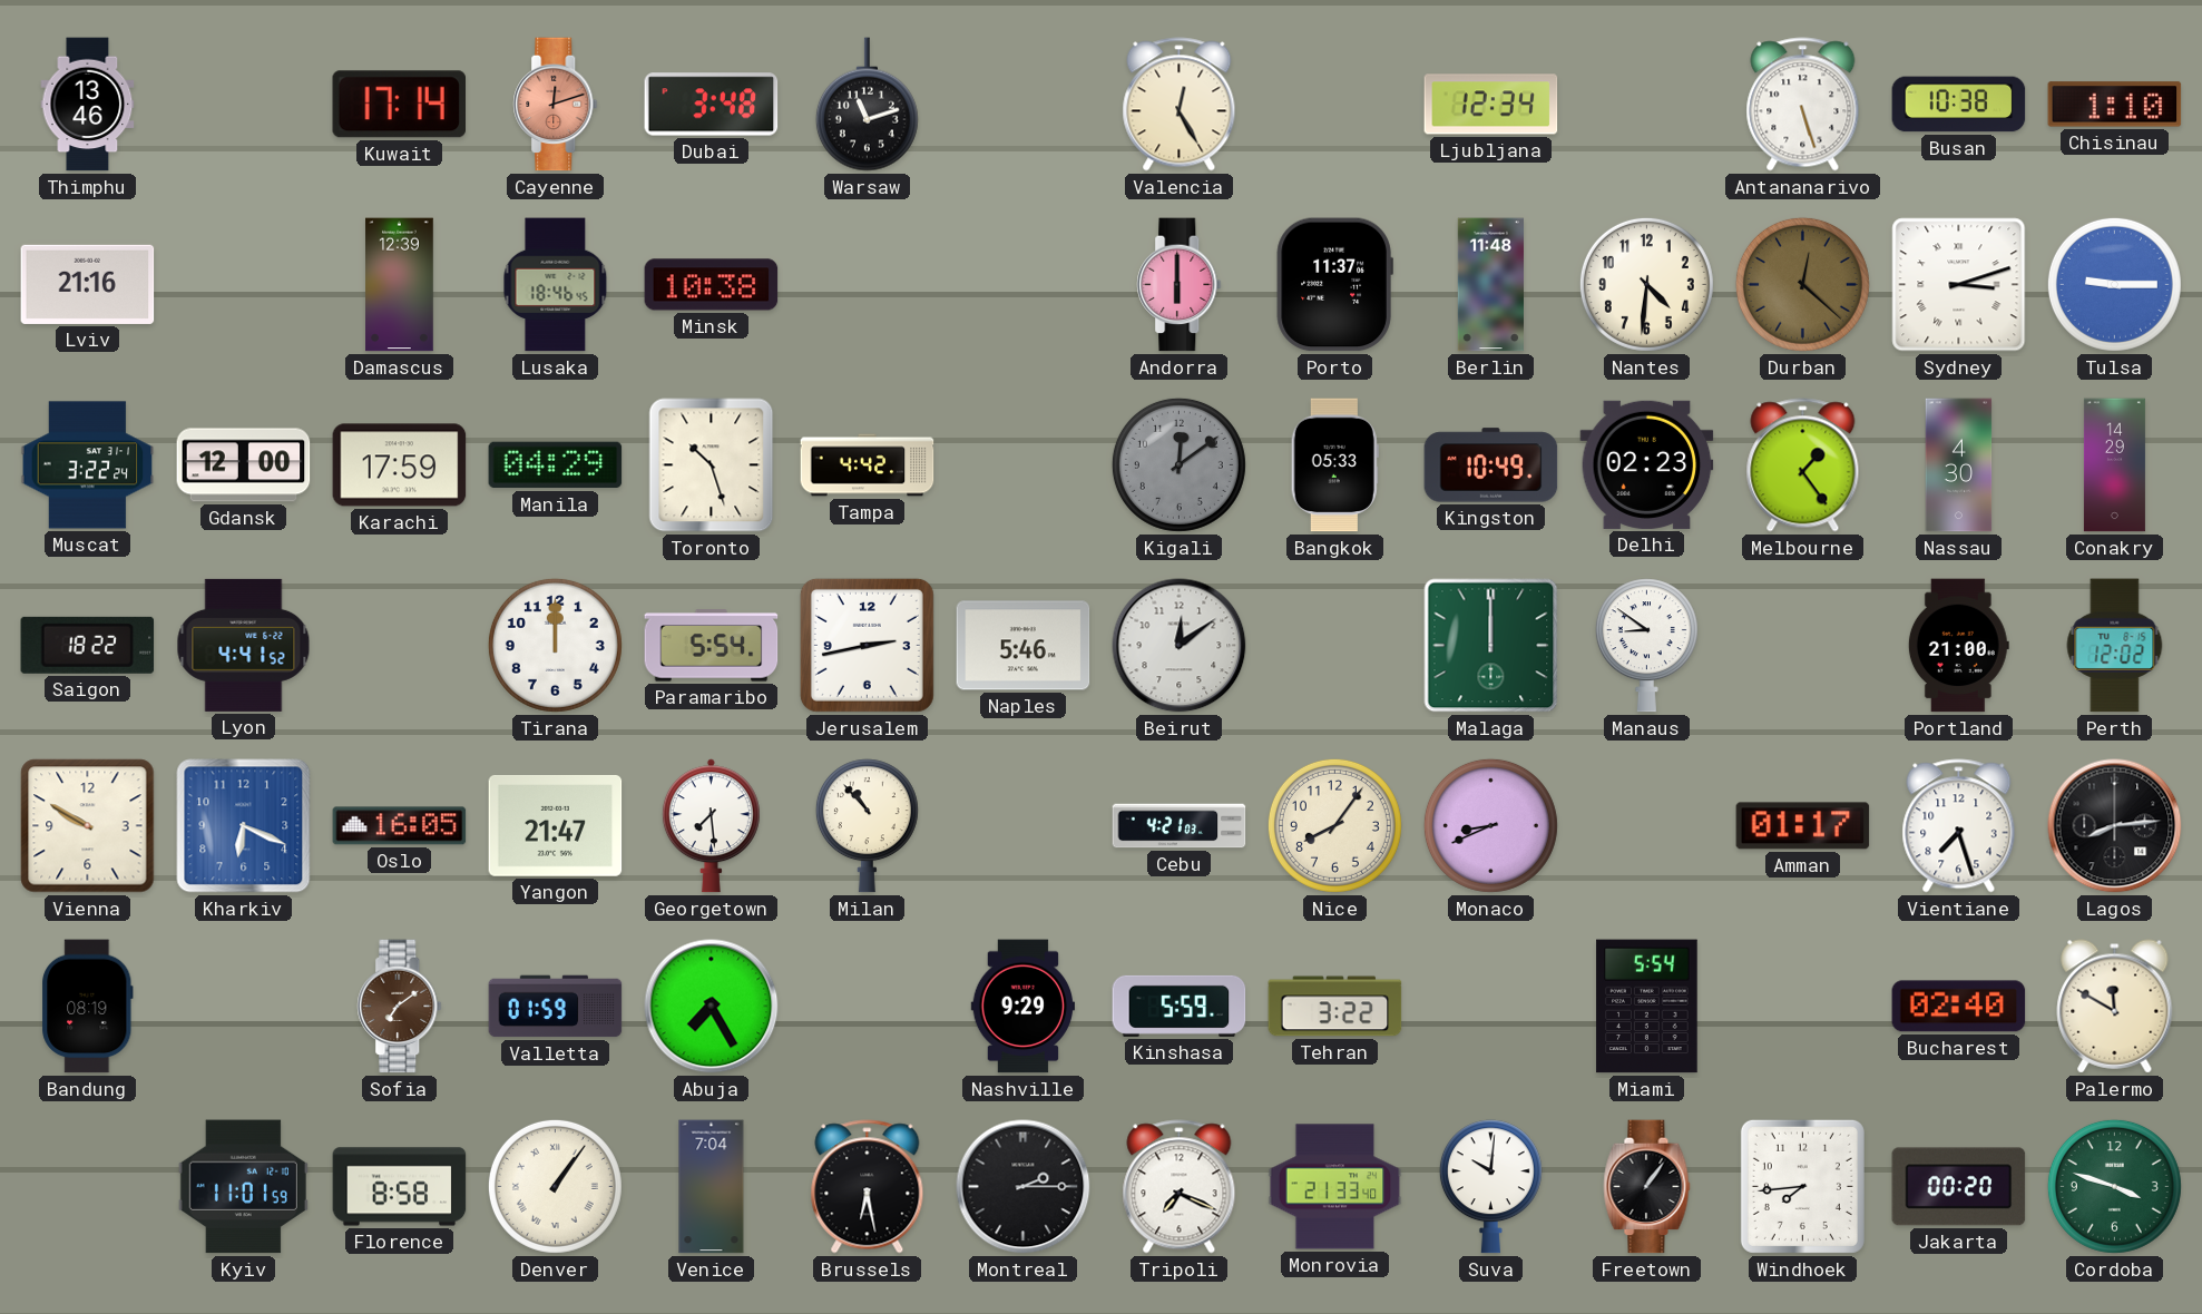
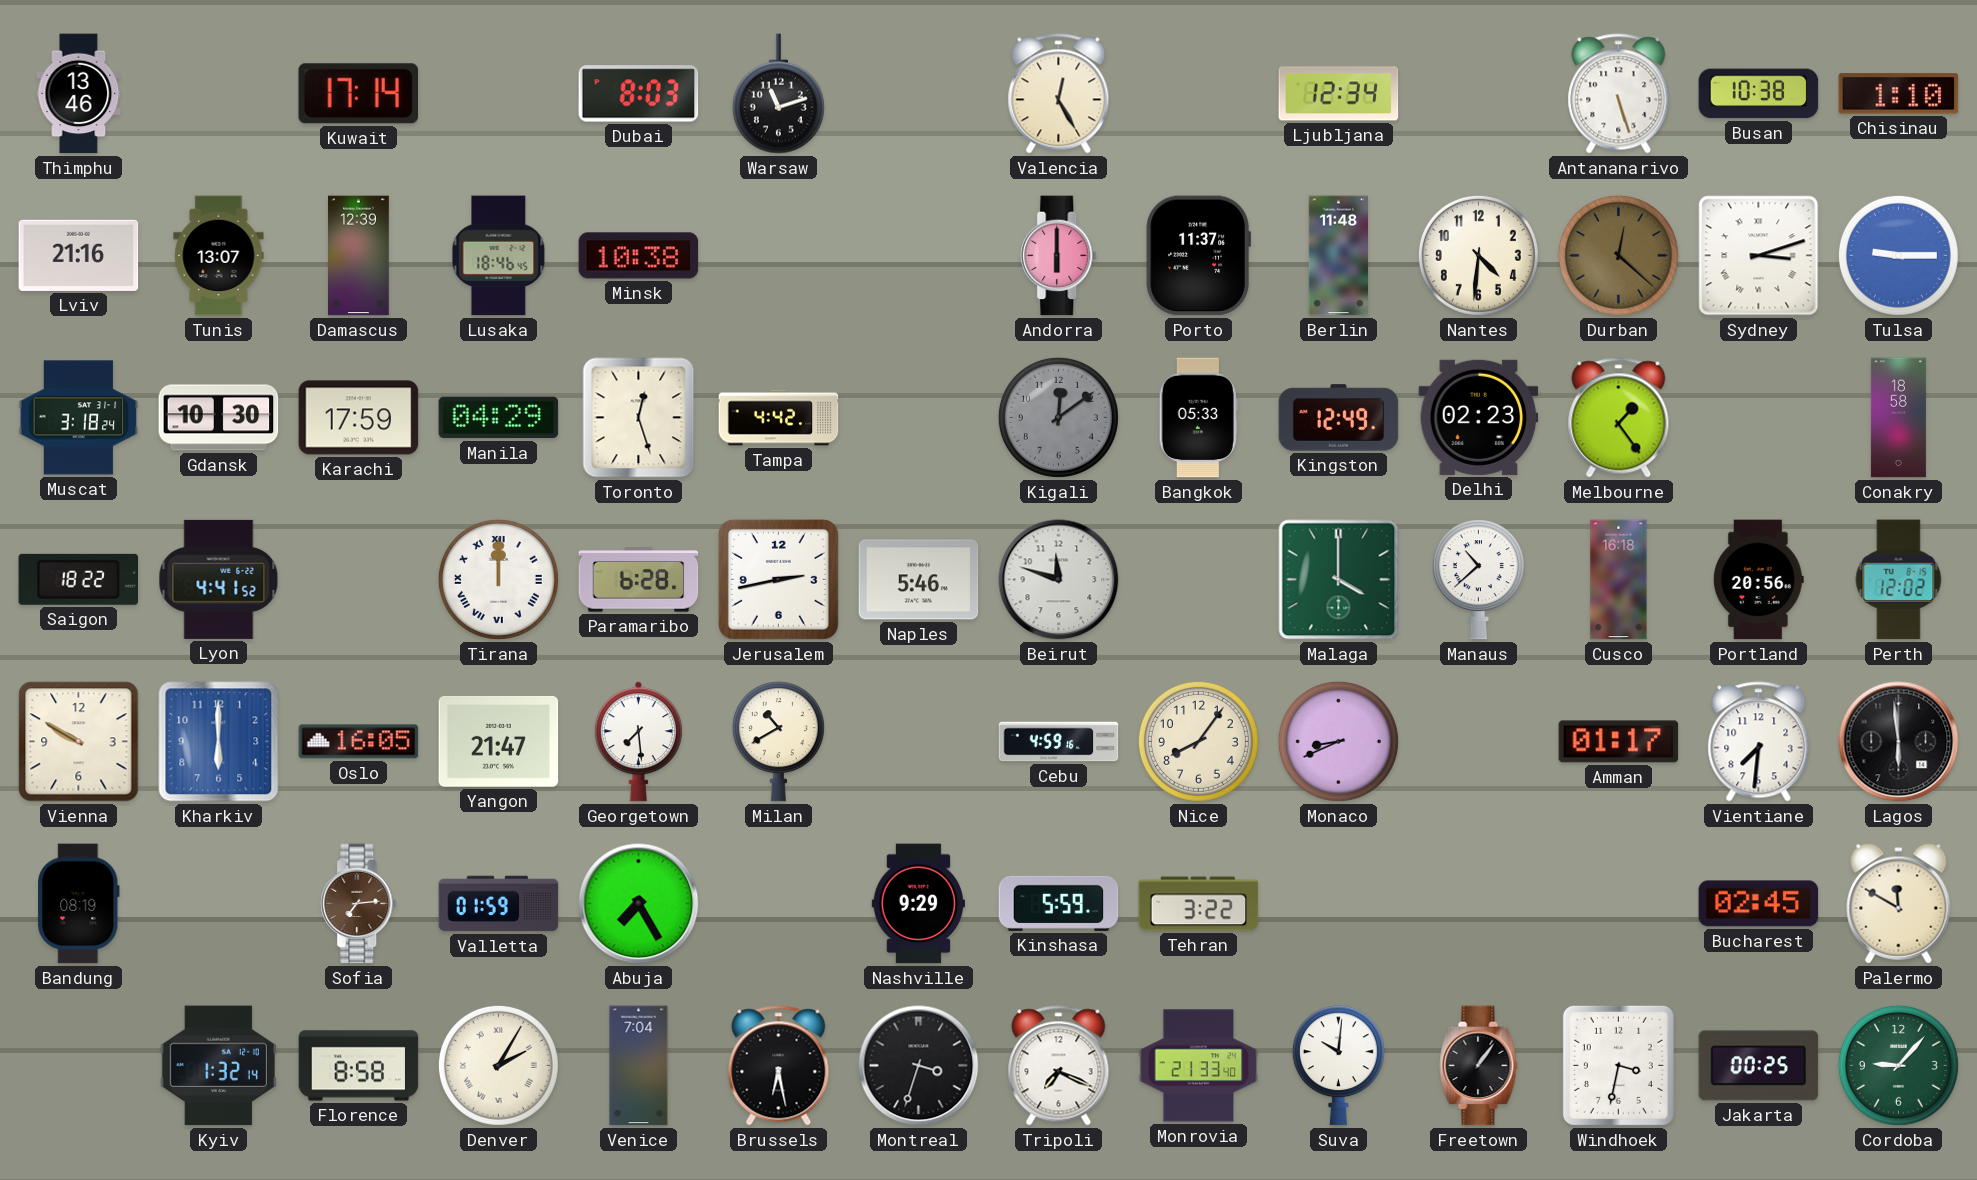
Cayenne: 12:12 -> none (556, 105)
Dubai: 3:48 -> 8:03 (639, 94)
Tunis: none -> 13:07 (219, 256)
Muscat: 3:22 -> 3:18 (79, 418)
Gdansk: 12:00 -> 10:30 (219, 418)
Toronto: 10:27 -> 12:27 (639, 418)
Kingston: 10:49 -> 12:49 (1339, 418)
Nassau: 4:30 -> none (1959, 465)
Conakry: 14:29 -> 18:58 (1898, 418)
Tirana numerals: Arabic -> Roman (498, 579)
Paramaribo: 5:54 -> 6:28 (639, 580)
Beirut: 12:09 -> 11:48 (1059, 580)
Malaga: 12:00 -> 4:00 (1339, 580)
Manaus: 8:51 -> 10:38 (1478, 580)
Cusco: none -> 16:18 (1619, 580)
Portland: 21:00 -> 20:56 (1758, 580)
Kharkiv: 6:19 -> 6:00 (219, 742)
Milan: 10:53 -> 10:40 (778, 742)
Cebu: 4:21 -> 4:59 (1059, 742)
Vientiane: 7:27 -> 7:31 (1759, 742)
Lagos: 8:14 -> 5:59 (1899, 742)
Sofia: 7:09 -> 7:14 (359, 904)
Miami: 5:54 -> none (1647, 1007)
Bucharest: 02:40 -> 02:45 (1759, 904)
Kyiv: 11:01 -> 1:32 (218, 1066)
Denver: 1:06 -> 2:05 (498, 1065)
Montreal: 2:15 -> 3:33 (919, 1066)
Windhoek: 7:44 -> 3:32 (1618, 1065)
Jakarta: 00:20 -> 00:25 (1759, 1066)
Cordoba: 3:48 -> 9:07 (1898, 1065)
